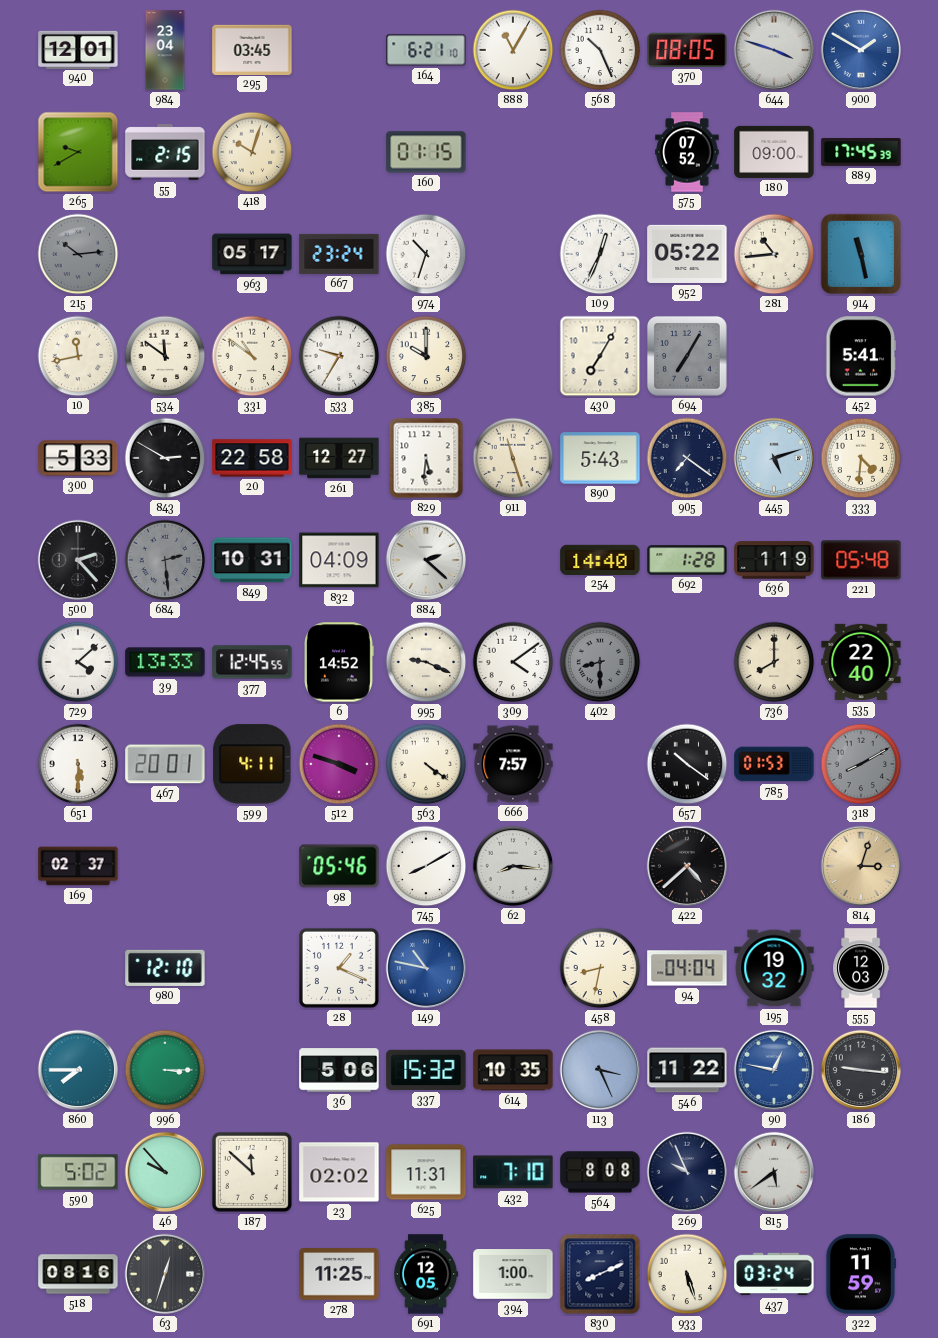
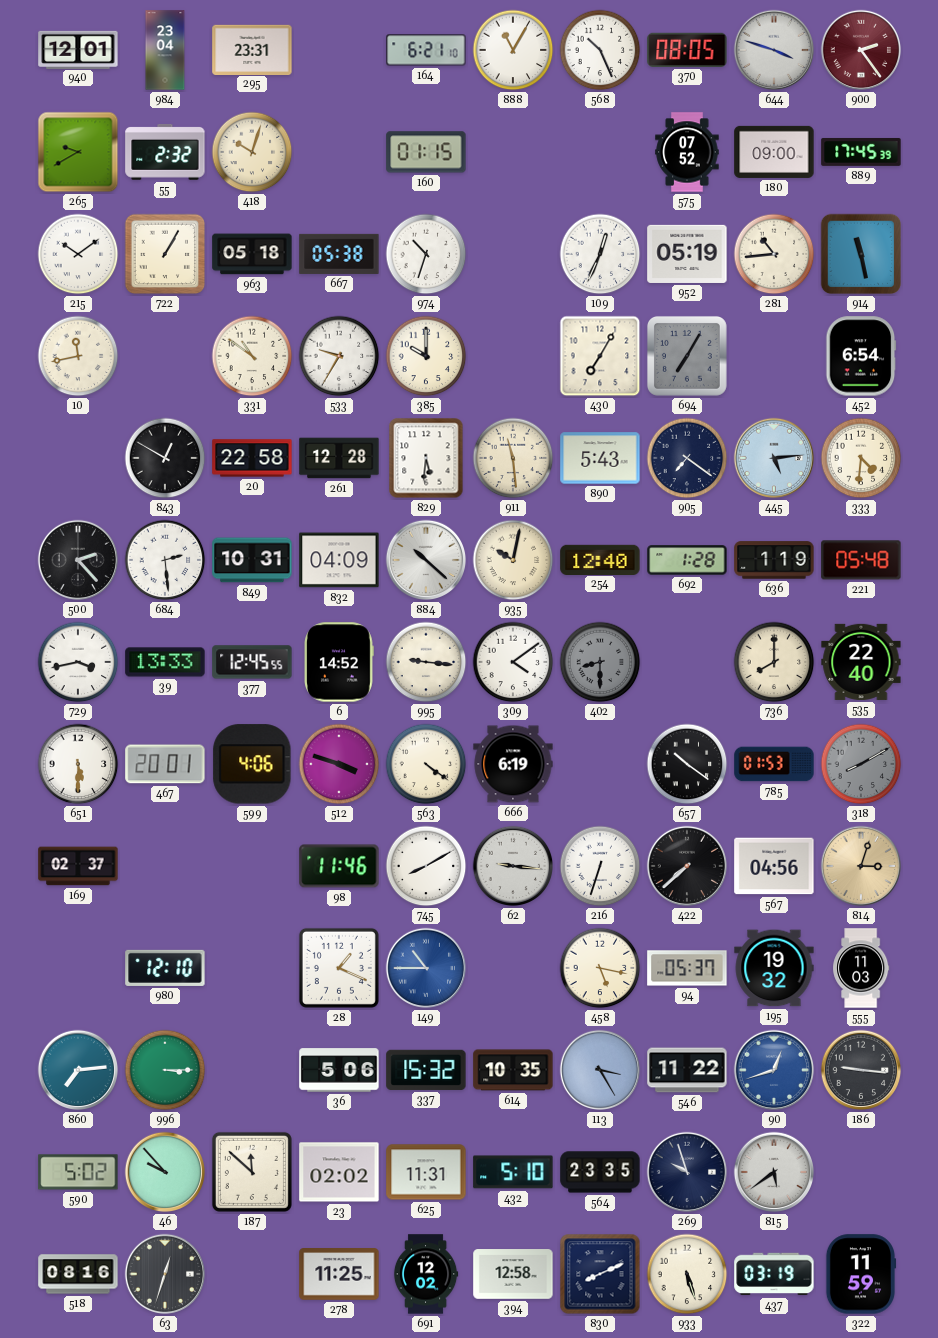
295: 03:45 -> 23:31 (252, 49)
900: 1:50 -> 2:24 (861, 50)
900 dial: blue -> burgundy (861, 50)
55: 2:15 -> 2:32 (165, 152)
215: 10:14 -> 10:09 (78, 254)
215 dial: grey -> white (78, 254)
722: none -> 1:05 (165, 254)
963: 05:17 -> 05:18 (252, 254)
667: 23:24 -> 05:38 (339, 254)
952: 05:22 -> 05:19 (687, 254)
534: 11:51 -> none (165, 356)
452: 5:41 -> 6:54 (861, 356)
300: 5:33 -> none (78, 458)
843: 2:50 -> 12:50 (165, 458)
261: 12:27 -> 12:28 (339, 458)
911: 11:27 -> 11:29 (513, 458)
445: 5:12 -> 5:14 (774, 458)
684 dial: grey -> white (165, 560)
884: 2:22 -> 10:22 (426, 560)
935: none -> 10:02 (513, 560)
254: 14:40 -> 12:40 (600, 559)
729: 4:08 -> 3:43 (78, 662)
995: 9:19 -> 9:16 (426, 662)
599: 4:11 -> 4:06 (252, 764)
666: 7:57 -> 6:19 (513, 764)
98: 05:46 -> 11:46 (339, 866)
62: 8:16 -> 9:16 (513, 866)
216: none -> 6:33 (600, 866)
422: 4:38 -> 7:38 (687, 866)
567: none -> 04:56 (774, 866)
149: 10:47 -> 10:45 (426, 968)
458: 8:32 -> 5:17 (600, 968)
94: 04:04 -> 05:37 (687, 968)
555: 12:03 -> 11:03 (861, 968)
860: 7:45 -> 7:14 (78, 1070)
113: 3:26 -> 3:25 (600, 1070)
90: 12:47 -> 12:42 (774, 1070)
432: 7:10 -> 5:10 (513, 1172)
564: 8:08 -> 23:35 (600, 1172)
269: 9:56 -> 9:57 (687, 1172)
691: 12:05 -> 12:02 (426, 1274)
394: 1:00 -> 12:58 (513, 1274)
437: 03:24 -> 03:19 (774, 1274)
